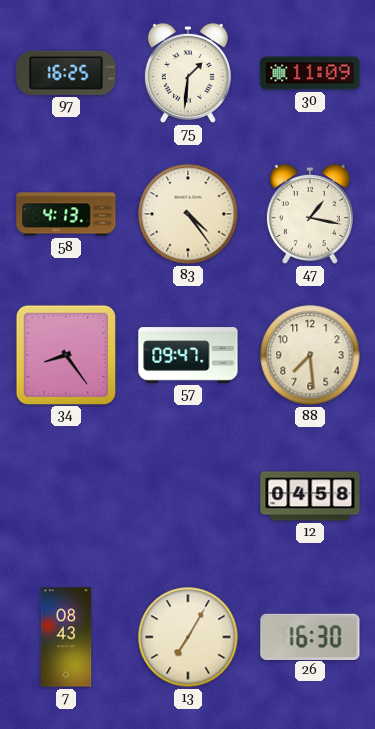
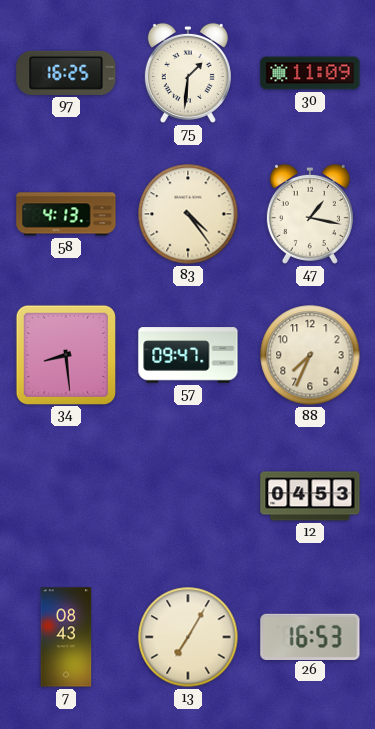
34: 8:24 -> 8:29 (65, 354)
88: 7:29 -> 7:34 (310, 355)
12: 04:58 -> 04:53 (310, 496)
26: 16:30 -> 16:53 (310, 636)
